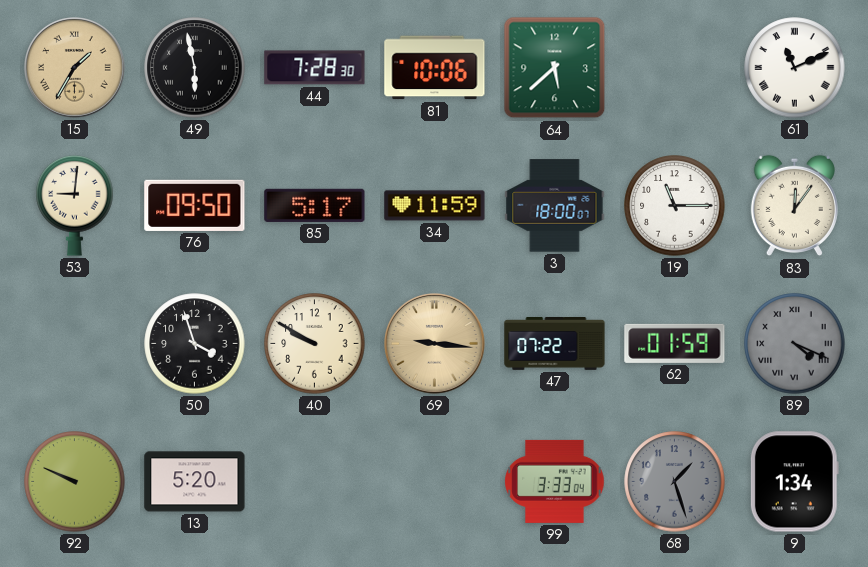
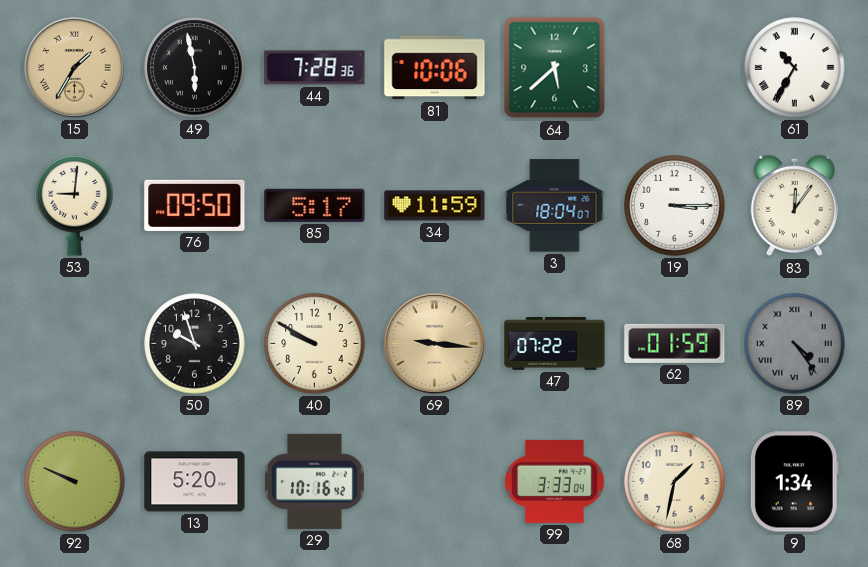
44: 7:28:30 -> 7:28:36 (315, 68)
61: 11:11 -> 10:35 (795, 68)
3: 18:00 -> 18:04 (555, 206)
19: 11:15 -> 3:15 (675, 206)
50: 3:57 -> 9:57 (195, 344)
89: 4:19 -> 4:24 (795, 344)
29: none -> 10:16 (314, 481)
68: 1:27 -> 1:32 (675, 482)
68 dial: grey -> cream (675, 482)
